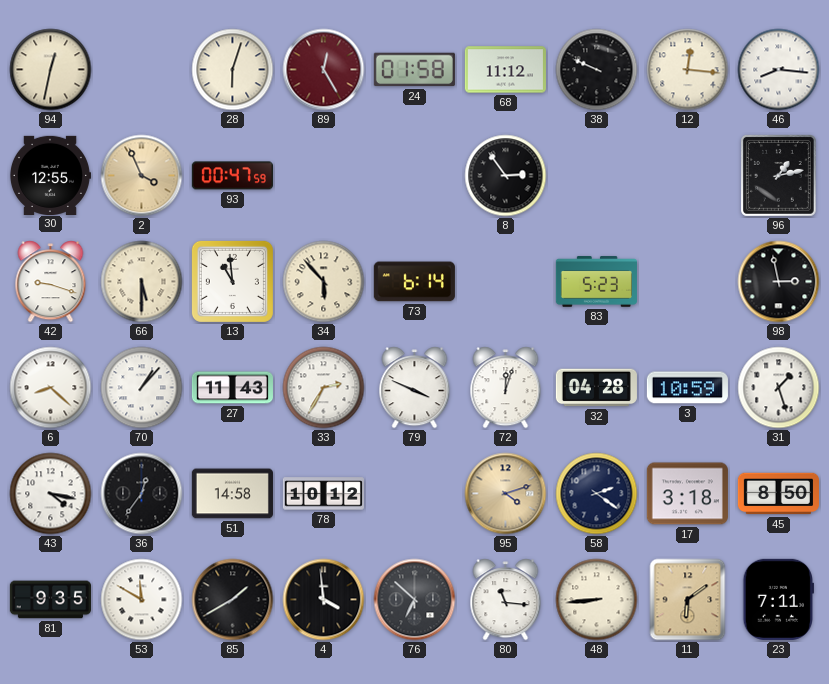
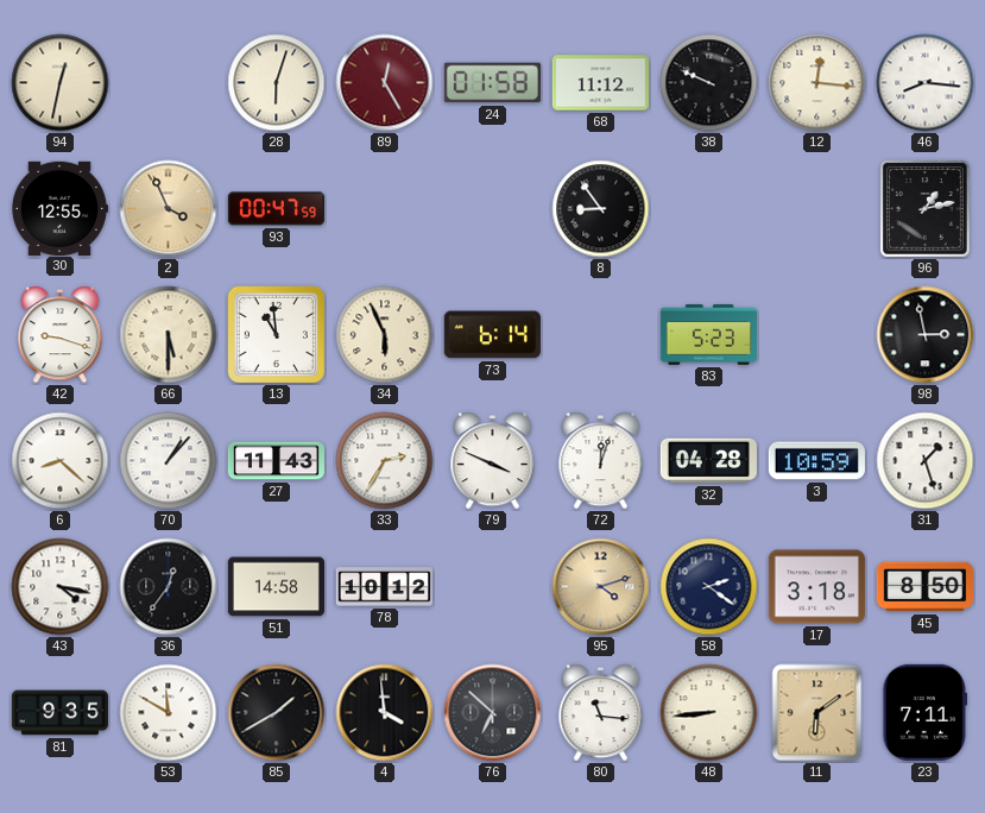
8: 2:54 -> 8:54 (601, 209)
34: 5:53 -> 5:56 (385, 335)
